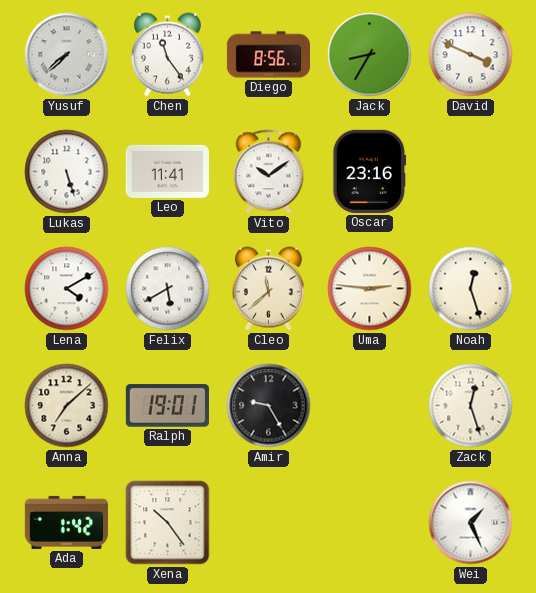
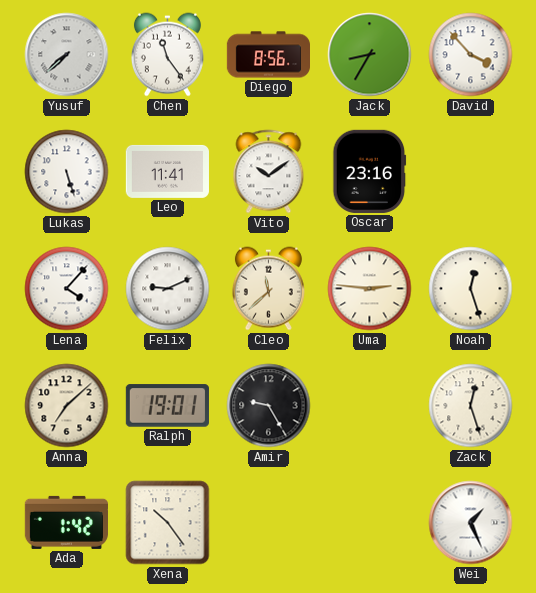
David: 3:49 -> 3:53 (471, 55)
Lena: 4:10 -> 4:07 (67, 289)
Felix: 5:40 -> 9:11 (168, 289)
